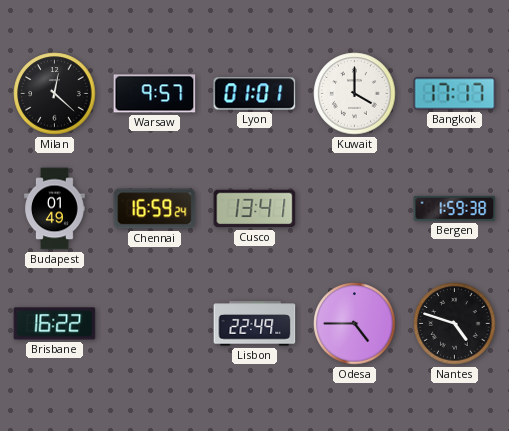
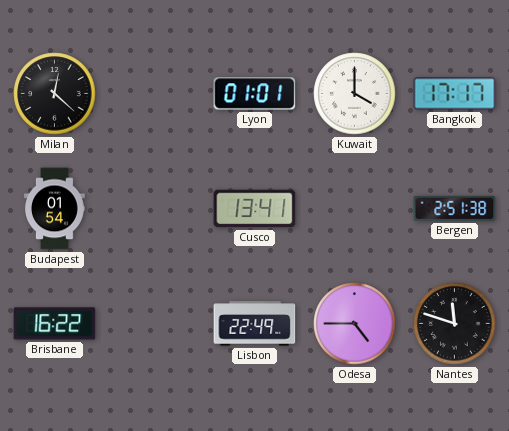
Warsaw: 9:57 -> none (155, 94)
Budapest: 01:49 -> 01:54 (55, 209)
Chennai: 16:59 -> none (155, 209)
Bergen: 1:59 -> 2:51 (455, 208)
Nantes: 4:48 -> 11:48 (455, 324)
